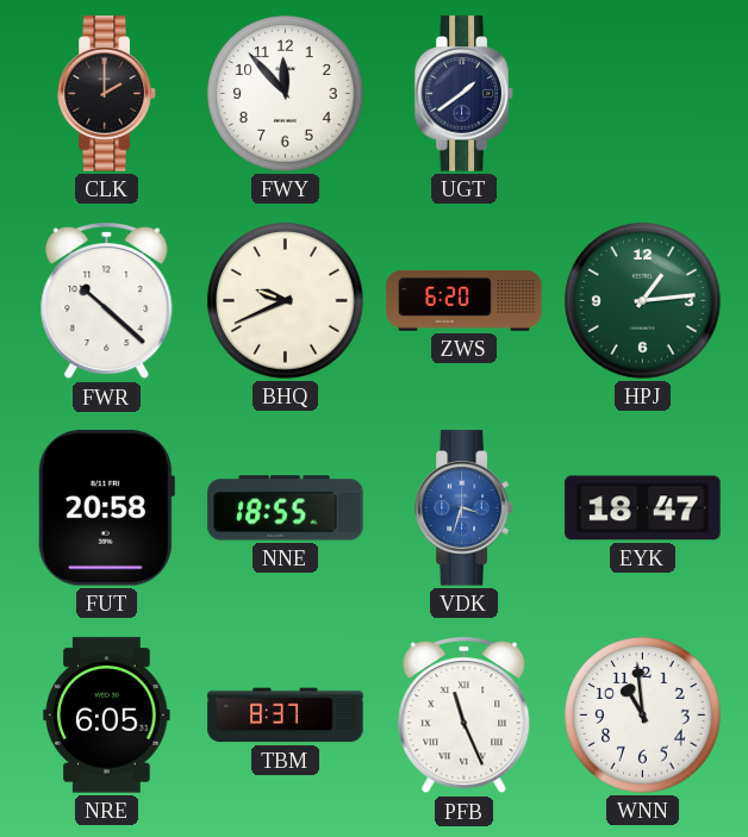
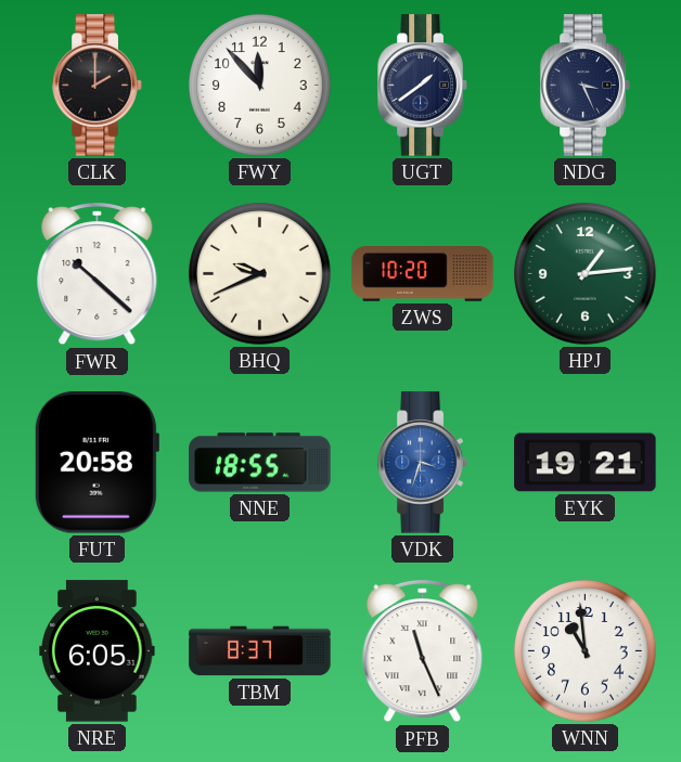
NDG: none -> 3:26 (586, 86)
ZWS: 6:20 -> 10:20 (423, 274)
EYK: 18:47 -> 19:21 (586, 463)
